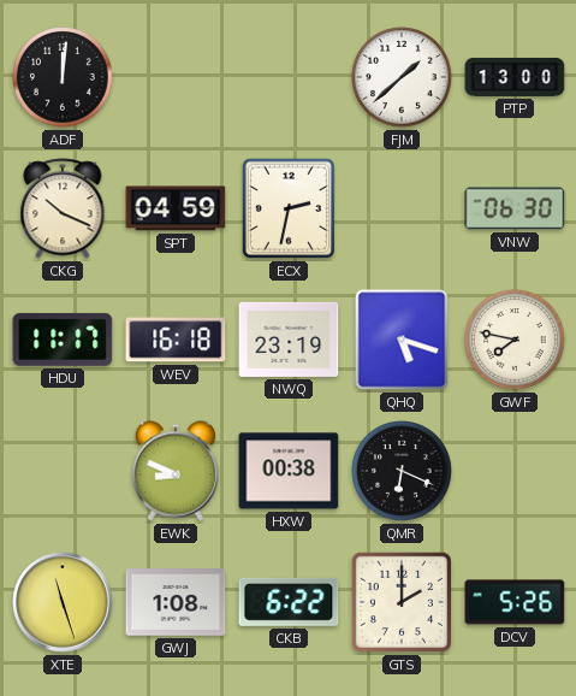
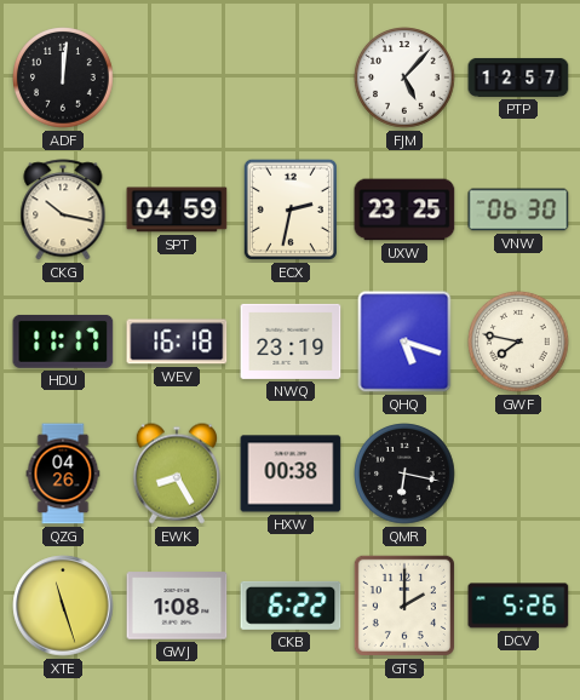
FJM: 1:38 -> 5:07 (404, 78)
PTP: 13:00 -> 12:57 (518, 78)
CKG: 10:19 -> 10:17 (63, 210)
UXW: none -> 23:25 (404, 210)
QZG: none -> 04:26 (63, 474)
EWK: 8:49 -> 8:25 (177, 474)
QMR: 6:19 -> 6:17 (404, 474)
